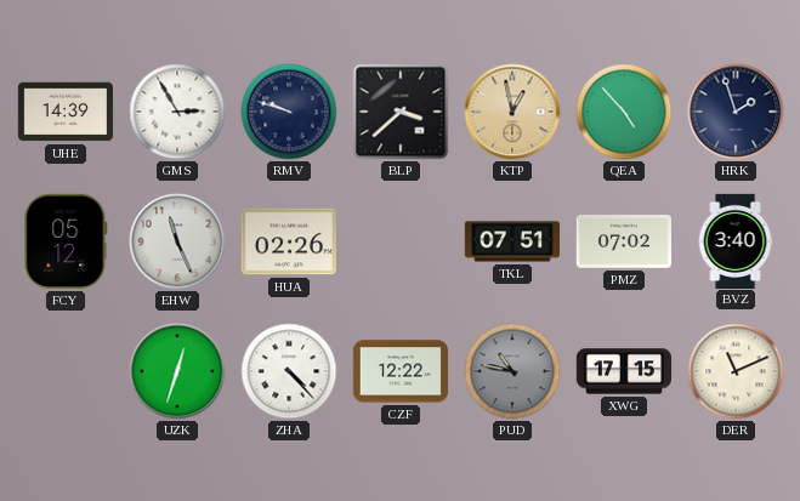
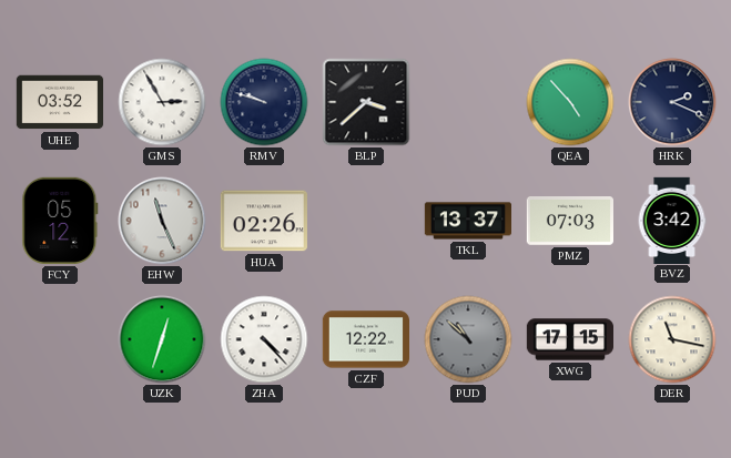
UHE: 14:39 -> 03:52 (59, 102)
KTP: 12:58 -> none (512, 112)
HRK: 1:57 -> 2:19 (672, 102)
TKL: 07:51 -> 13:37 (468, 221)
PMZ: 07:02 -> 07:03 (569, 222)
BVZ: 3:40 -> 3:42 (672, 220)
PUD: 10:47 -> 10:52 (468, 339)
DER: 11:11 -> 11:17 (672, 339)
